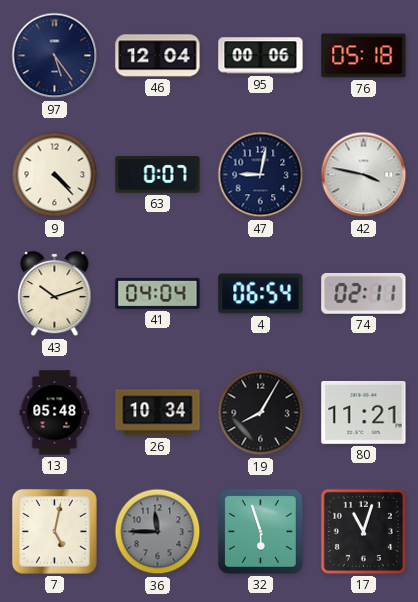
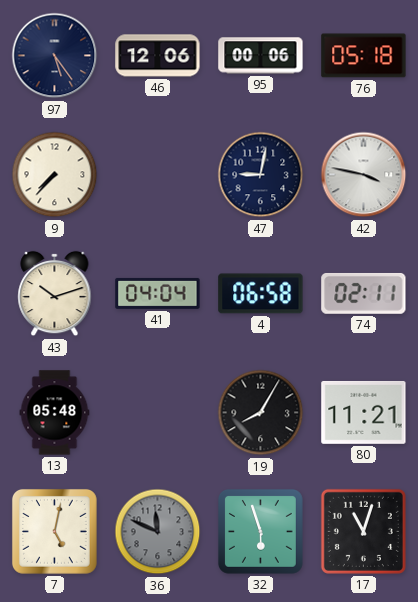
46: 12:04 -> 12:06 (158, 56)
9: 4:23 -> 7:37 (55, 175)
63: 0:07 -> none (158, 175)
4: 06:54 -> 06:58 (261, 294)
26: 10:34 -> none (158, 413)
36: 11:45 -> 11:49 (158, 532)
